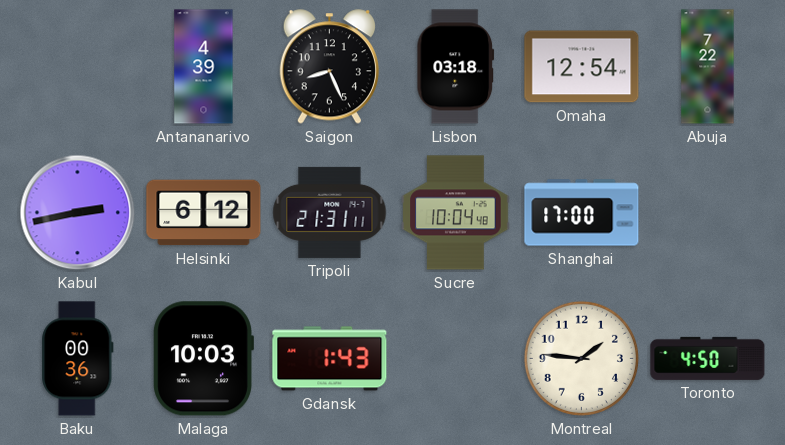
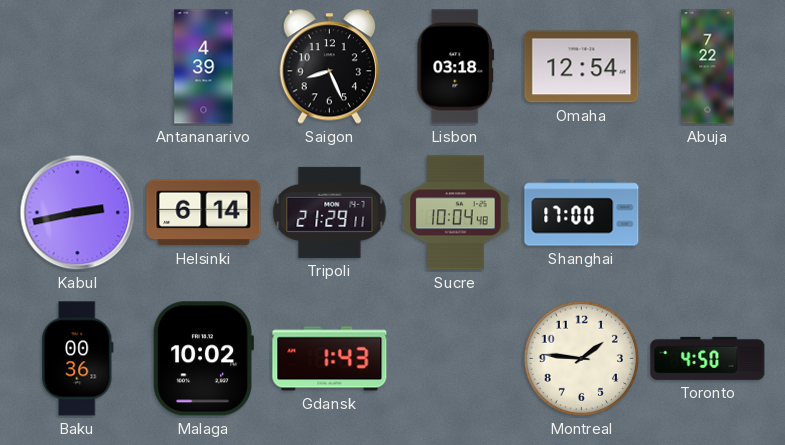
Helsinki: 6:12 -> 6:14 (204, 213)
Tripoli: 21:31 -> 21:29 (330, 212)
Malaga: 10:03 -> 10:02 (203, 359)
